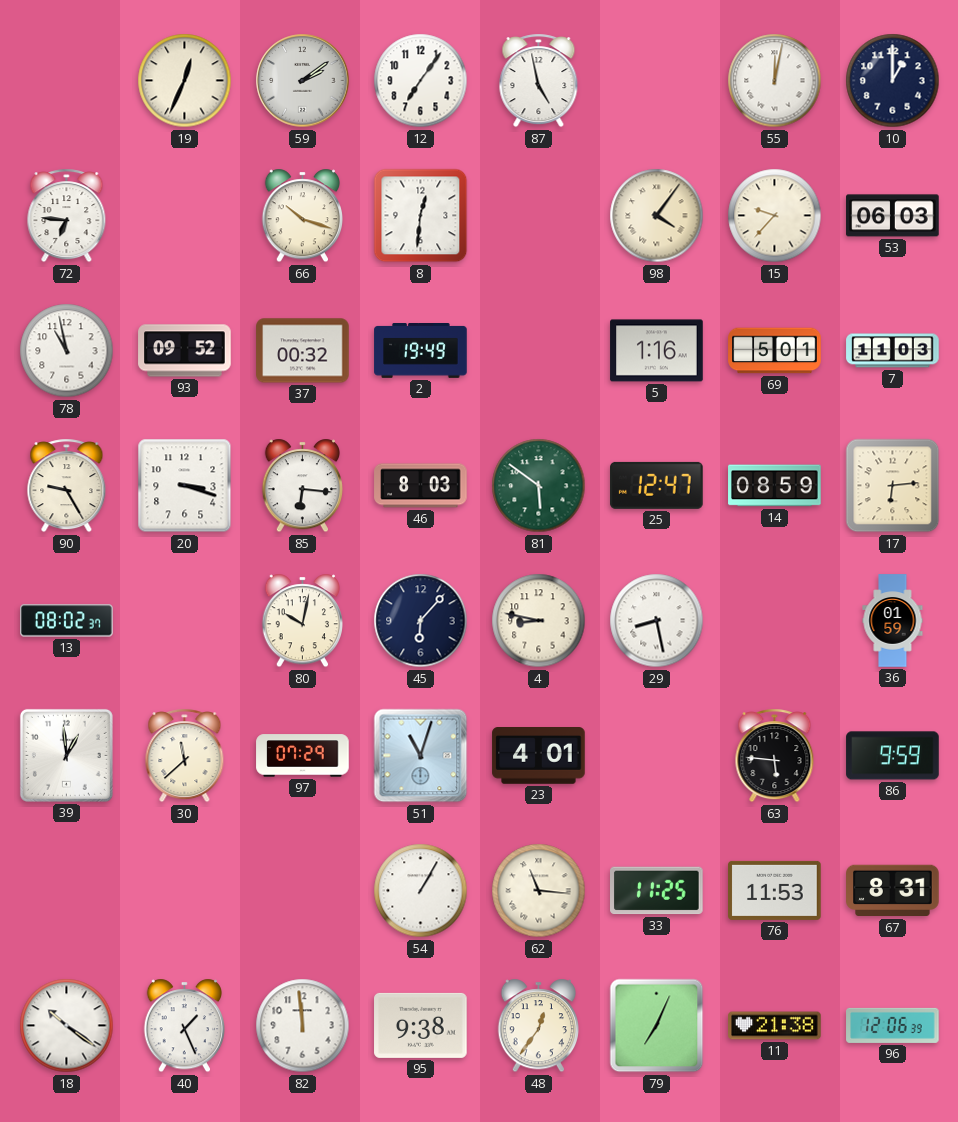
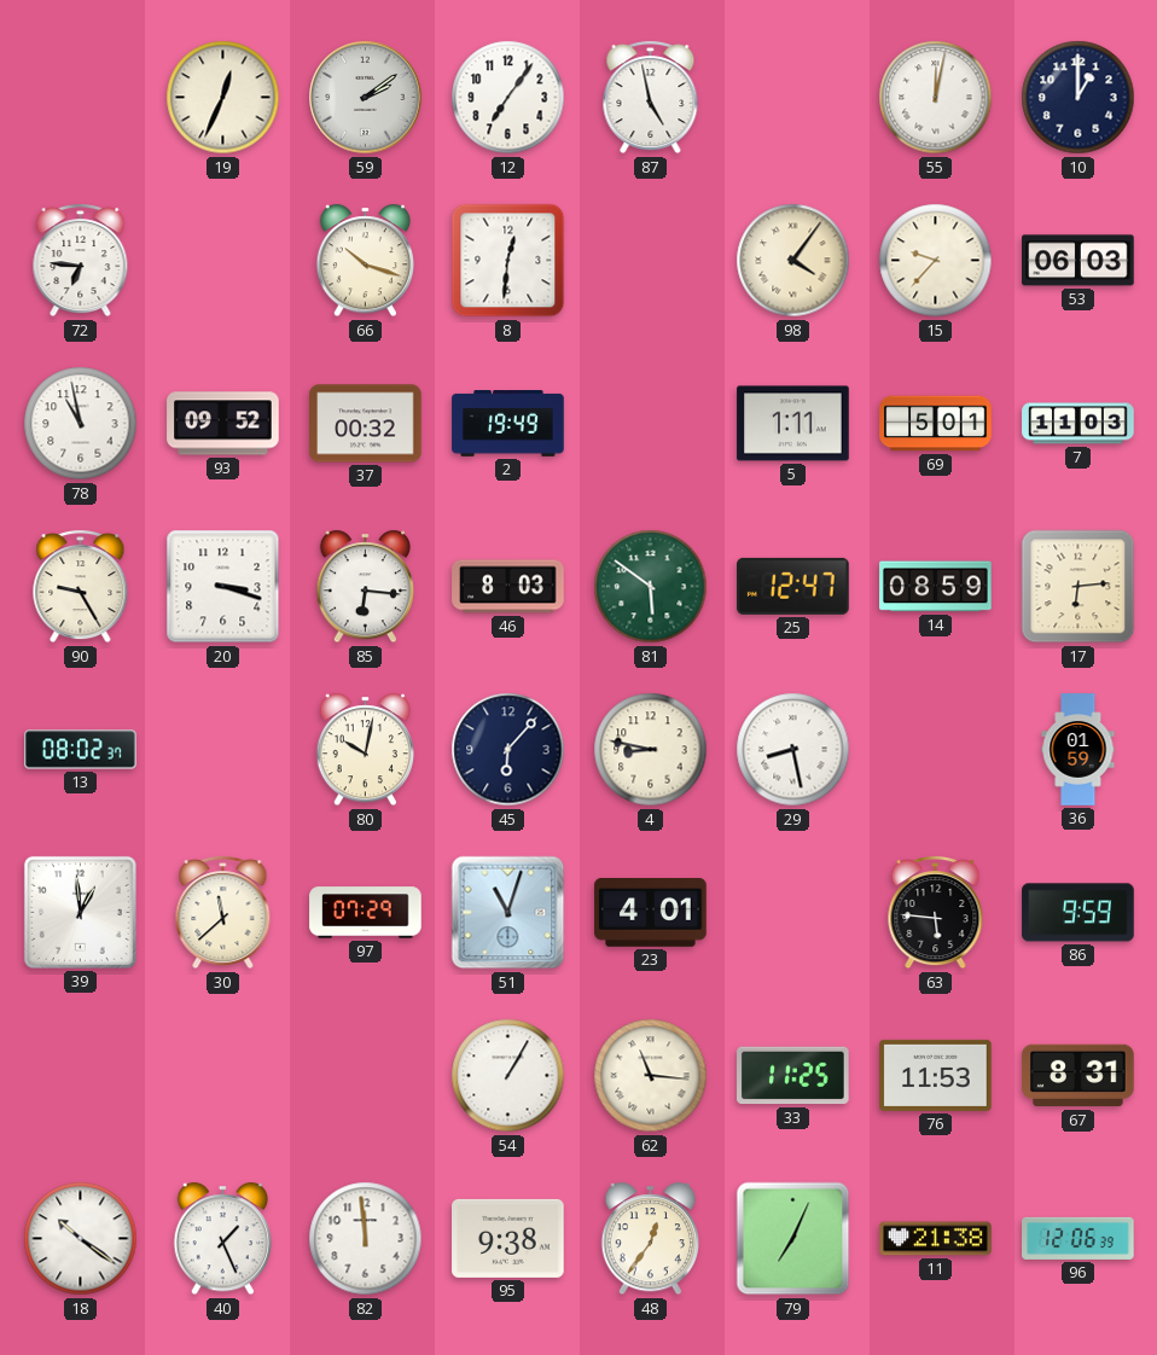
5: 1:16 -> 1:11 (793, 424)
